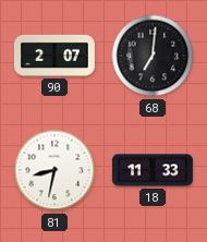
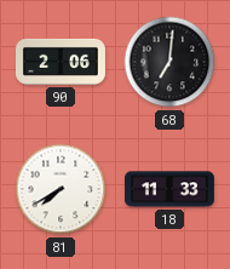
90: 2:07 -> 2:06 (61, 62)
81: 8:32 -> 7:40 (61, 189)
